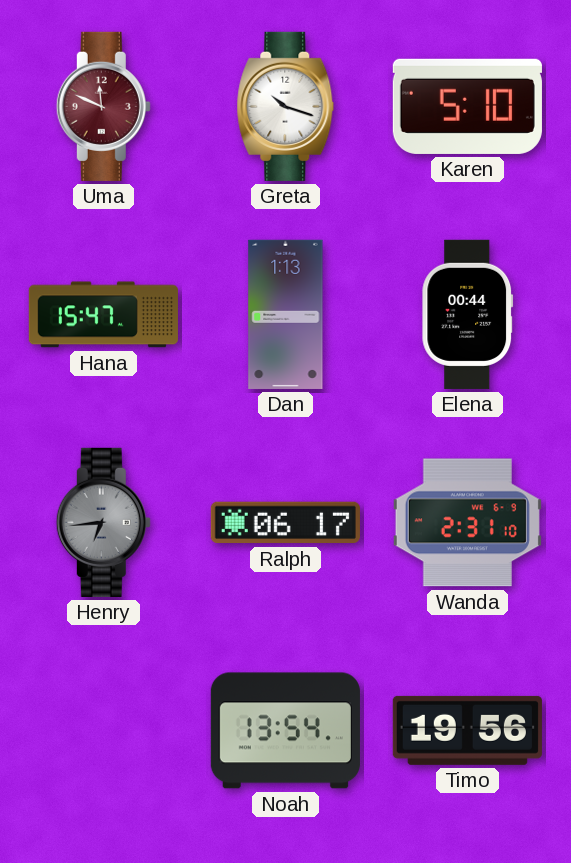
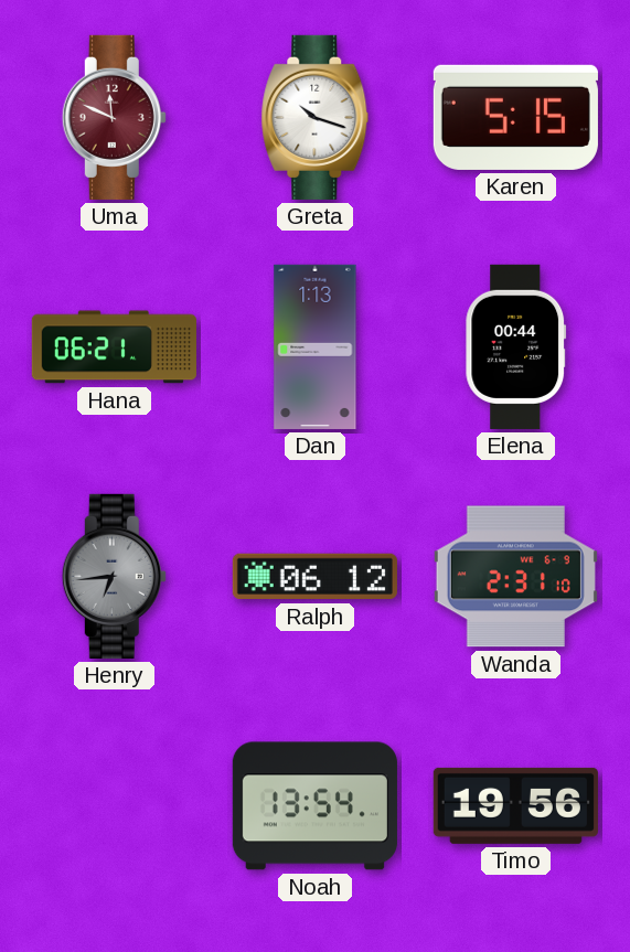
Karen: 5:10 -> 5:15 (515, 117)
Hana: 15:47 -> 06:21 (114, 347)
Ralph: 06:17 -> 06:12 (314, 577)
